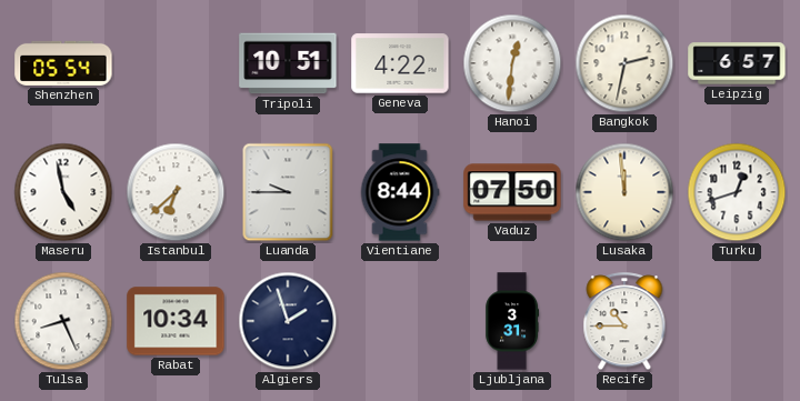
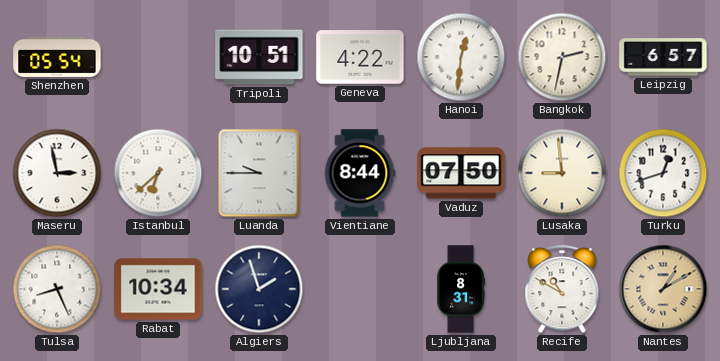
Maseru: 4:58 -> 2:58 (57, 173)
Lusaka: 11:59 -> 8:59 (562, 173)
Ljubljana: 3:31 -> 8:31 (461, 289)
Recife: 10:45 -> 10:50 (562, 290)
Nantes: none -> 1:10 (663, 289)
